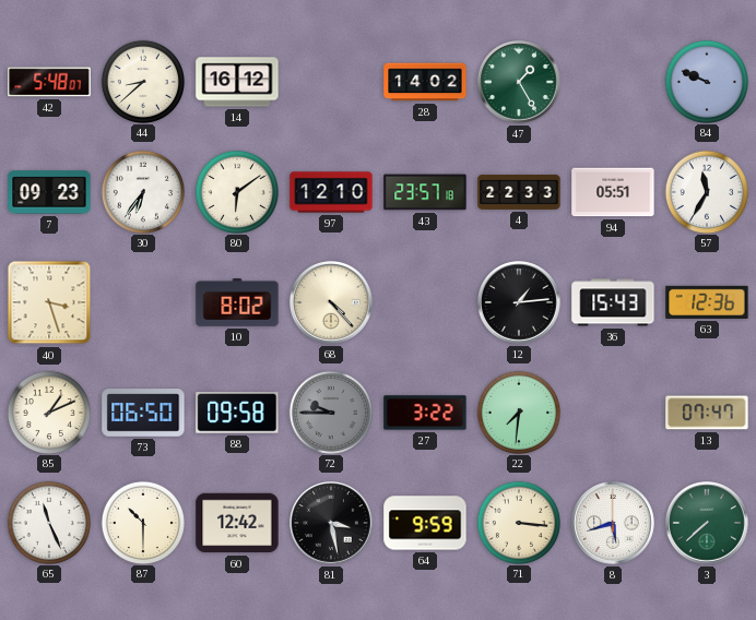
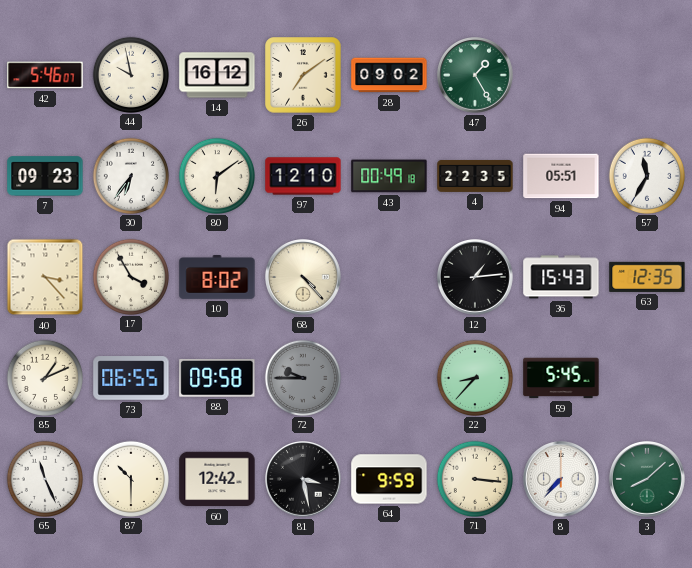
42: 5:48 -> 5:46 (45, 75)
44: 8:38 -> 9:58 (130, 74)
26: none -> 7:09 (303, 75)
28: 14:02 -> 09:02 (389, 75)
84: 9:49 -> none (706, 81)
43: 23:57 -> 00:49 (389, 176)
4: 22:33 -> 22:35 (475, 176)
40: 3:27 -> 3:23 (45, 277)
17: none -> 3:55 (130, 276)
63: 12:36 -> 12:35 (647, 277)
73: 06:50 -> 06:55 (131, 378)
27: 3:22 -> none (425, 413)
22: 7:31 -> 8:37 (474, 377)
59: none -> 5:45 (561, 378)
13: 07:47 -> none (707, 413)
8: 5:42 -> 7:37 (562, 480)
3: 7:38 -> 8:08 (648, 480)
